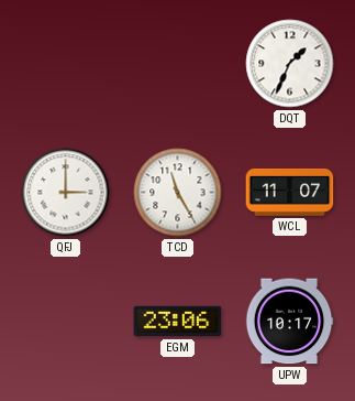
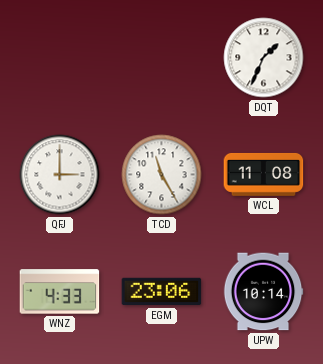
WCL: 11:07 -> 11:08 (264, 174)
WNZ: none -> 4:33 (60, 292)
UPW: 10:17 -> 10:14 (263, 292)
